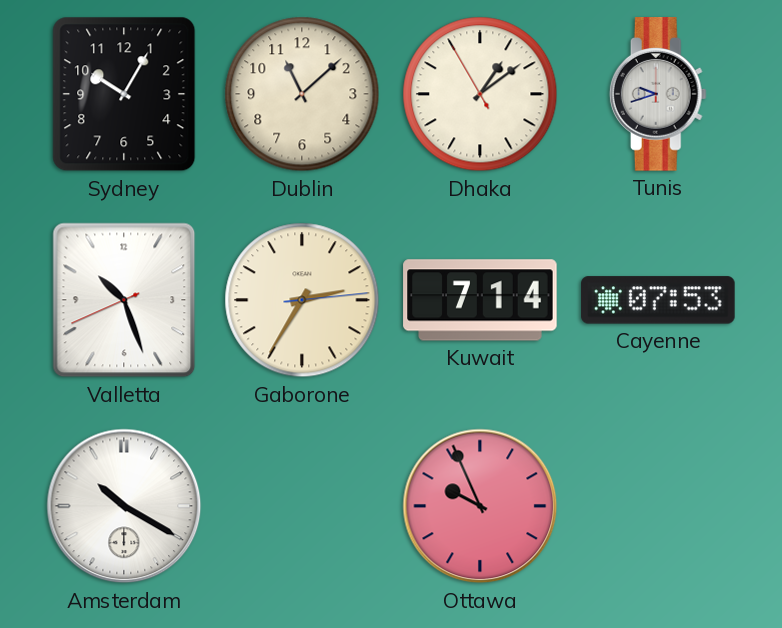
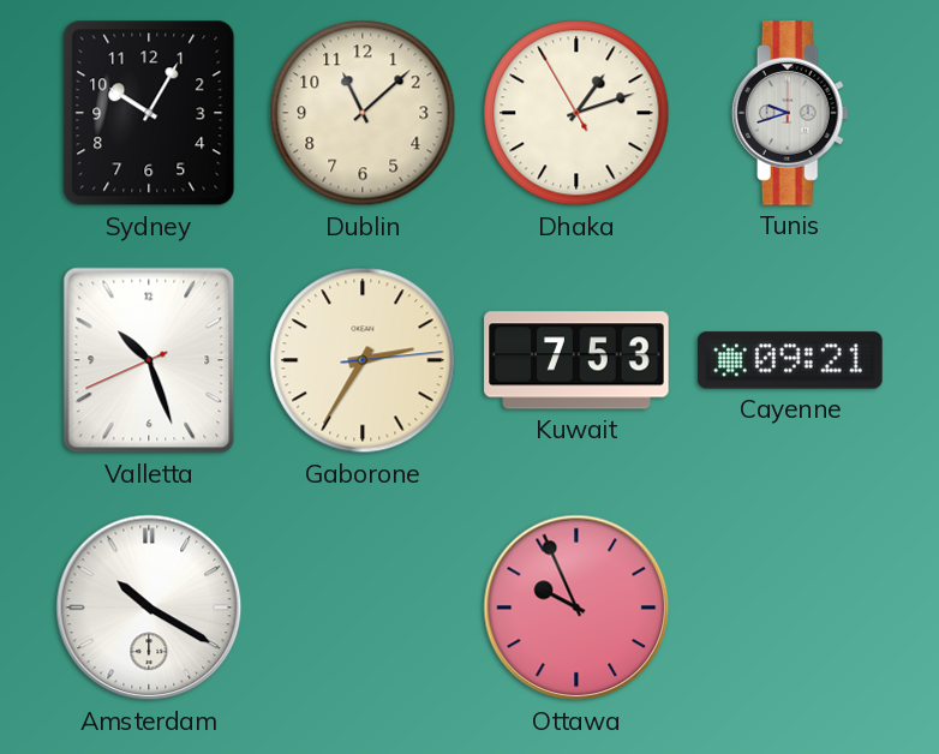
Dhaka: 1:08 -> 1:11 (576, 113)
Kuwait: 7:14 -> 7:53 (576, 360)
Cayenne: 07:53 -> 09:21 (790, 360)
